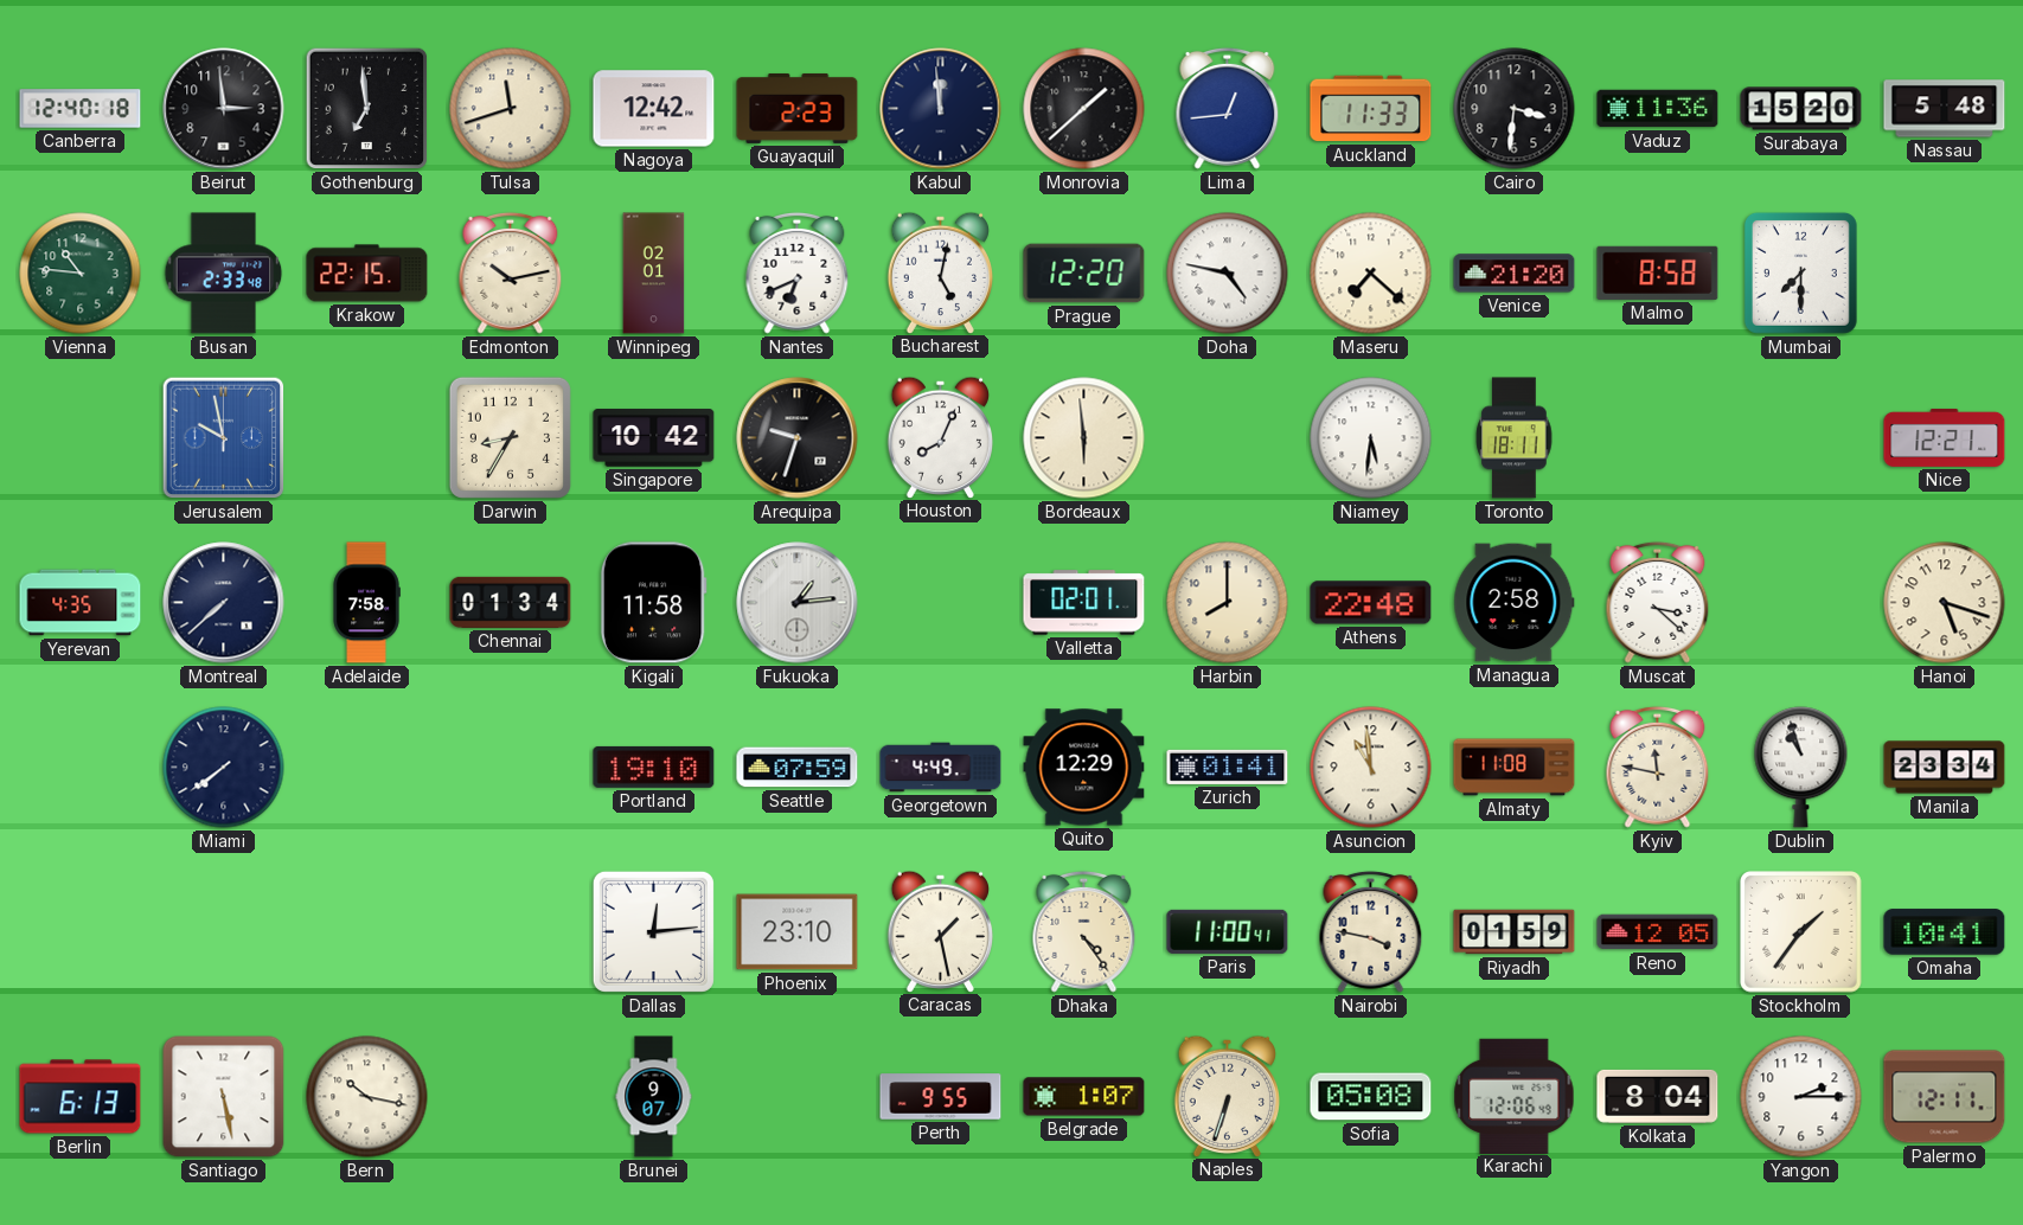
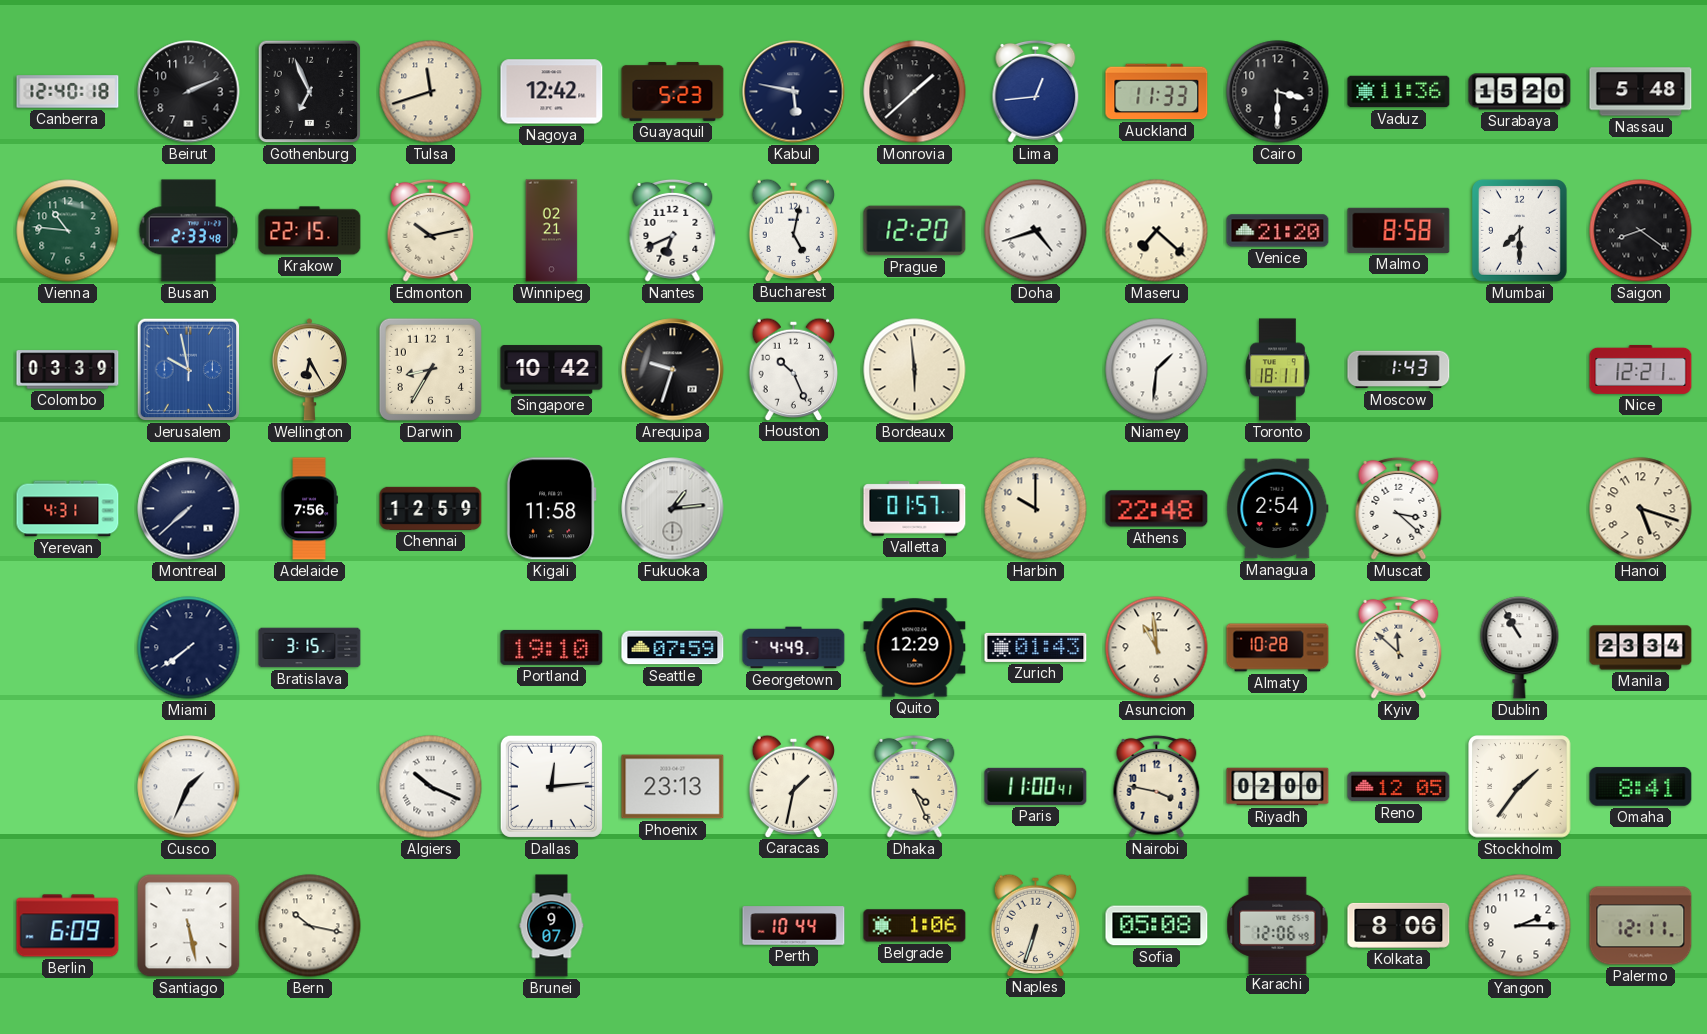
Beirut: 2:59 -> 2:11 (189, 92)
Gothenburg: 6:59 -> 6:56 (310, 92)
Guayaquil: 2:23 -> 5:23 (673, 91)
Kabul: 11:59 -> 5:47 (794, 92)
Cairo: 3:31 -> 3:30 (1278, 92)
Winnipeg: 02:01 -> 02:21 (552, 231)
Doha: 4:47 -> 4:42 (1036, 231)
Saigon: none -> 8:21 (1641, 231)
Colombo: none -> 03:39 (68, 370)
Wellington: none -> 6:25 (309, 370)
Houston: 8:04 -> 10:26 (793, 369)
Niamey: 5:31 -> 1:31 (1157, 370)
Moscow: none -> 1:43 (1399, 370)
Yerevan: 4:35 -> 4:31 (68, 509)
Adelaide: 7:58 -> 7:56 (309, 509)
Chennai: 01:34 -> 12:59 (431, 508)
Valletta: 02:01 -> 01:57 (915, 509)
Harbin: 8:00 -> 10:00 (1036, 509)
Managua: 2:58 -> 2:54 (1278, 509)
Bratislava: none -> 3:15 (310, 648)
Zurich: 01:41 -> 01:43 (1036, 647)
Almaty: 11:08 -> 10:28 (1278, 648)
Kyiv: 11:47 -> 11:52 (1399, 647)
Dublin: 10:57 -> 10:55 (1520, 648)
Cusco: none -> 1:34 (189, 787)
Algiers: none -> 10:19 (431, 787)
Phoenix: 23:10 -> 23:13 (673, 787)
Caracas: 1:28 -> 1:32 (793, 786)
Dhaka: 4:24 -> 4:26 (915, 786)
Riyadh: 01:59 -> 02:00 (1278, 787)
Omaha: 10:41 -> 8:41 (1641, 787)
Berlin: 6:13 -> 6:09 (68, 926)
Perth: 9:55 -> 10:44 (794, 926)
Belgrade: 1:07 -> 1:06 (915, 926)
Kolkata: 8:04 -> 8:06 (1399, 925)
